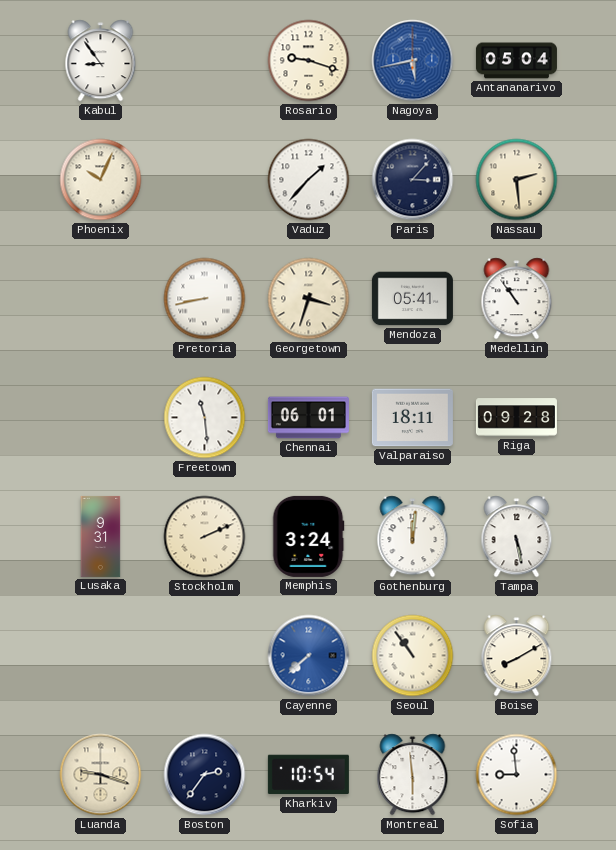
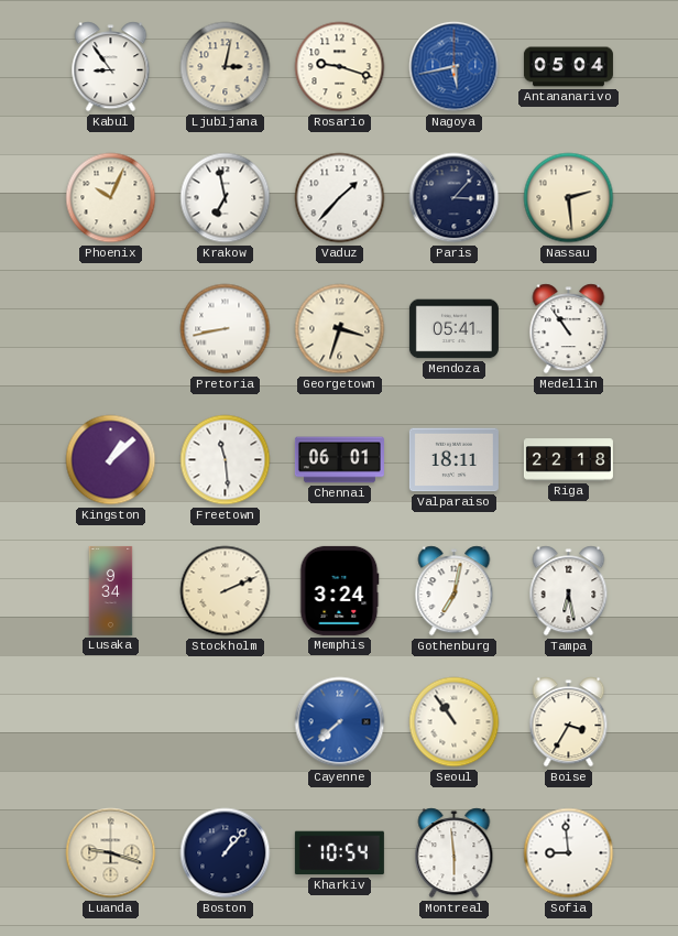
Ljubljana: none -> 3:02 (226, 67)
Krakow: none -> 6:58 (226, 198)
Kingston: none -> 1:08 (111, 460)
Riga: 09:28 -> 22:18 (568, 460)
Lusaka: 9:31 -> 9:34 (111, 590)
Gothenburg: 12:01 -> 7:02 (455, 591)
Tampa: 5:28 -> 6:28 (569, 591)
Boise: 8:10 -> 3:35 (569, 722)
Boston: 2:36 -> 1:07 (226, 853)
